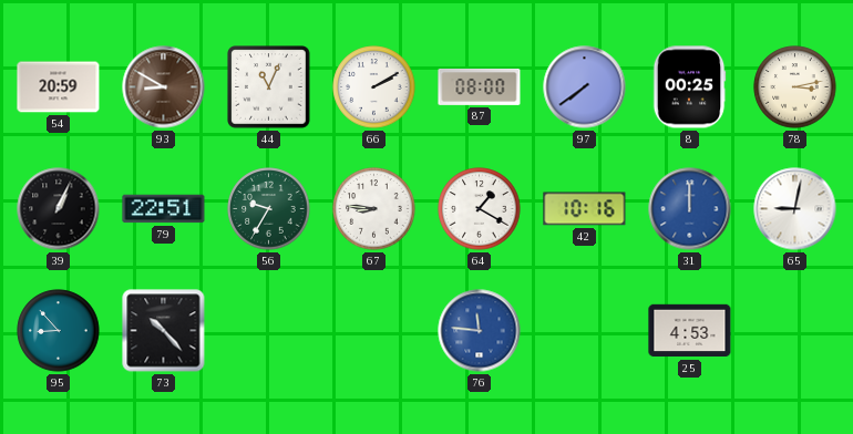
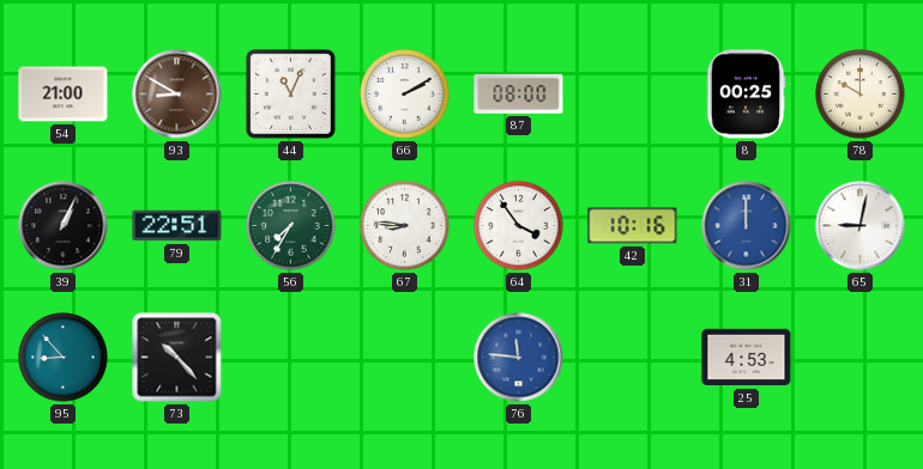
54: 20:59 -> 21:00 (64, 95)
97: 7:39 -> none (585, 87)
78: 3:13 -> 10:00 (861, 95)
56: 9:35 -> 7:35 (291, 226)
64: 1:20 -> 3:54 (519, 226)
